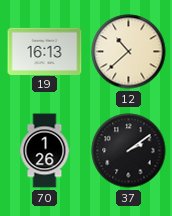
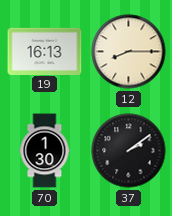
12: 10:38 -> 8:15 (129, 52)
70: 1:26 -> 1:30 (45, 151)
